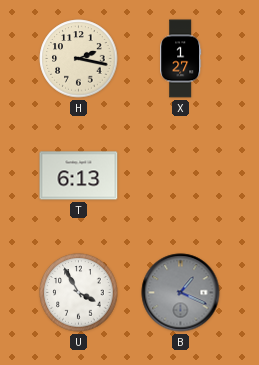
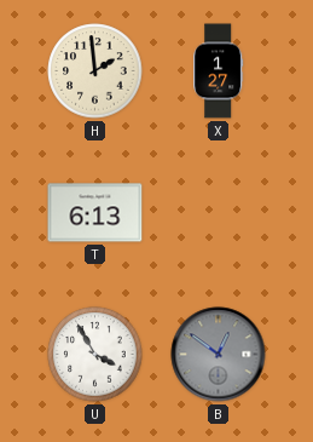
H: 2:17 -> 1:59 (95, 71)
B: 1:19 -> 12:51 (219, 355)
